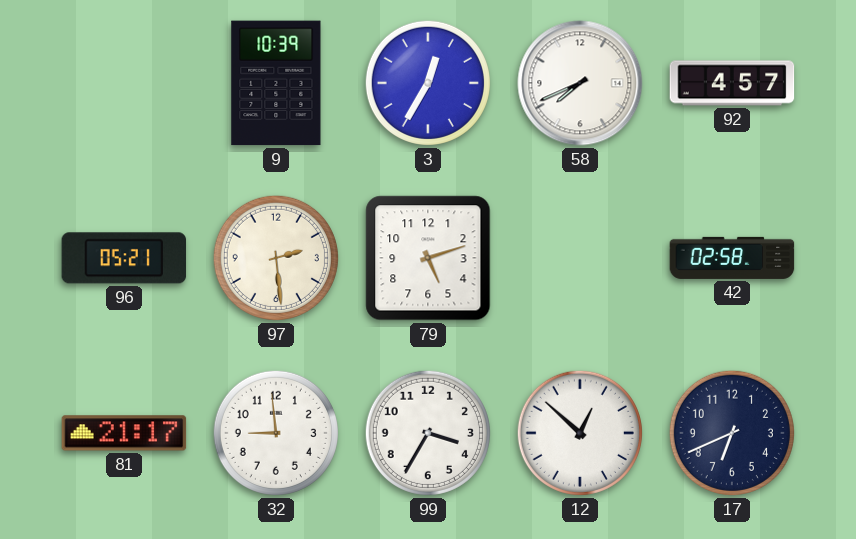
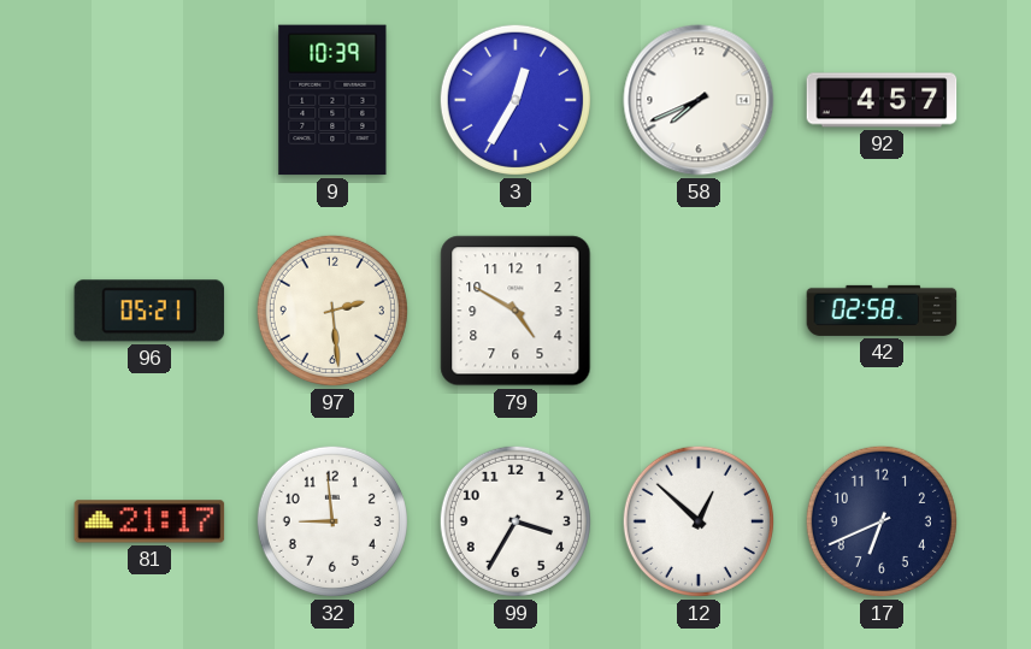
79: 5:12 -> 4:50 (515, 311)
